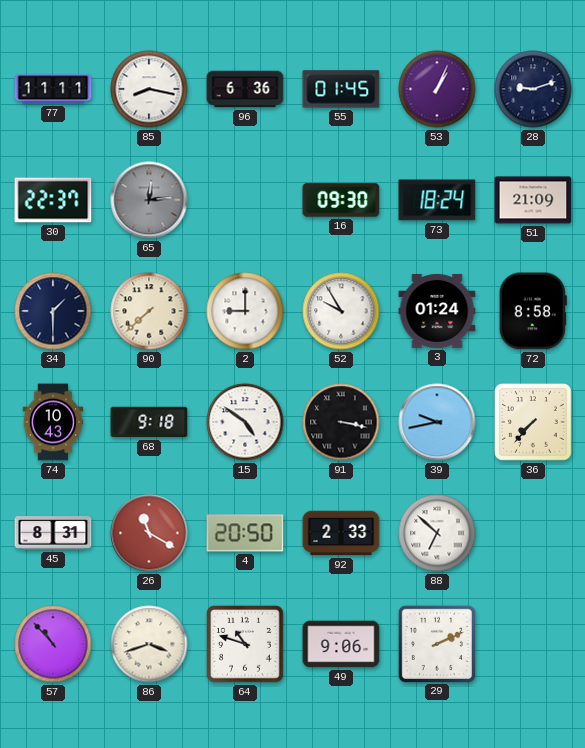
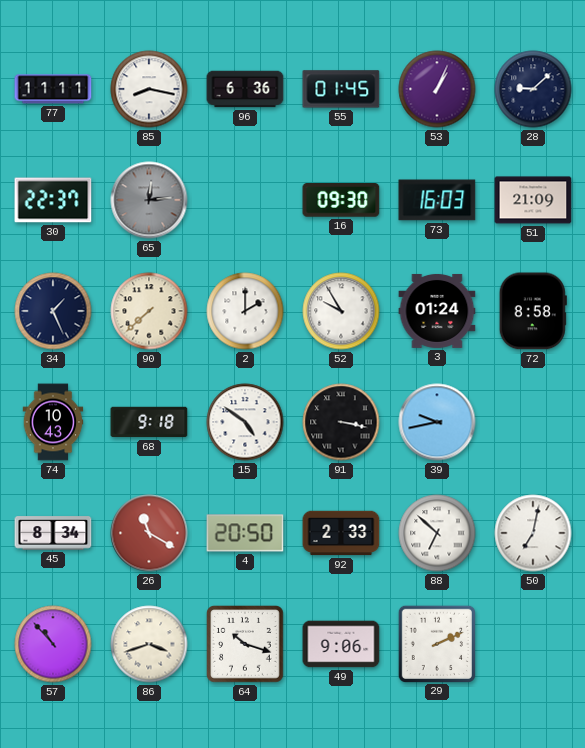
28: 9:12 -> 9:08 (533, 89)
73: 18:24 -> 16:03 (437, 200)
34: 1:30 -> 1:26 (53, 311)
2: 9:00 -> 2:00 (245, 311)
36: 7:37 -> none (534, 423)
45: 8:31 -> 8:34 (53, 533)
50: none -> 7:02 (533, 533)
64: 10:48 -> 10:18 (246, 645)
